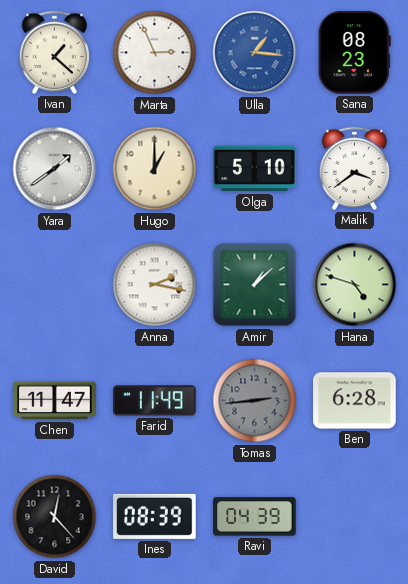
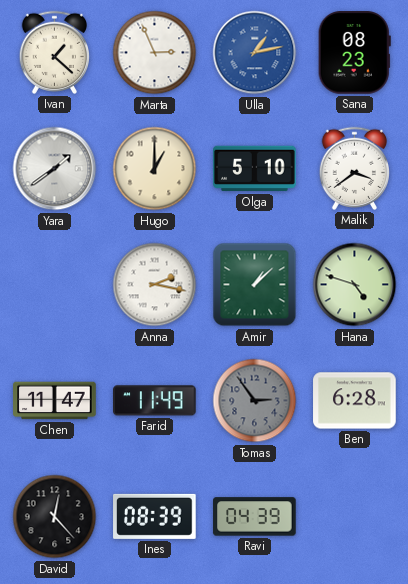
Ulla: 1:16 -> 1:13 (255, 53)
Tomas: 2:44 -> 2:54 (255, 401)
